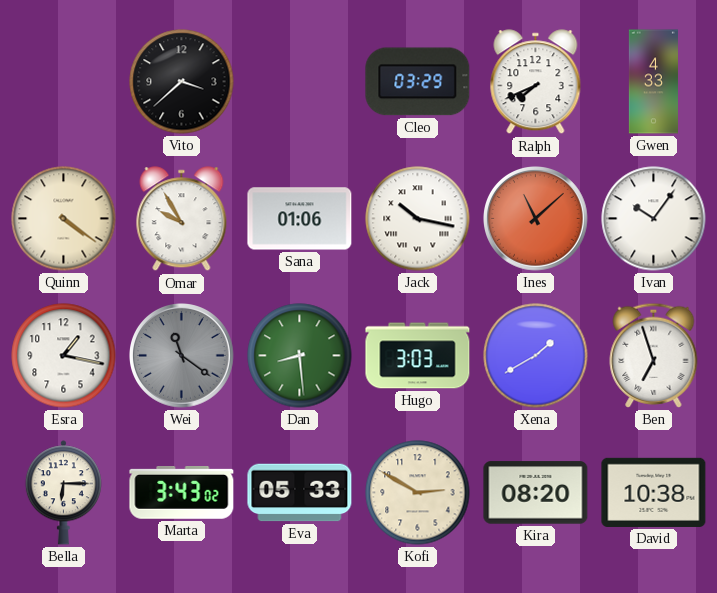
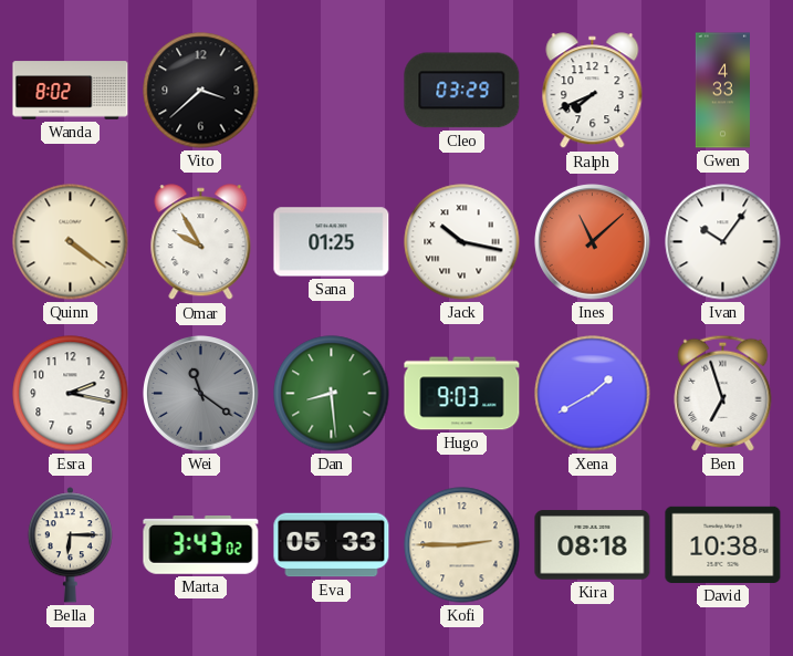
Wanda: none -> 8:02 (71, 91)
Sana: 01:06 -> 01:25 (332, 242)
Esra: 1:17 -> 2:17 (71, 394)
Hugo: 3:03 -> 9:03 (462, 394)
Kofi: 2:50 -> 2:45 (462, 545)
Kira: 08:20 -> 08:18 (593, 545)
